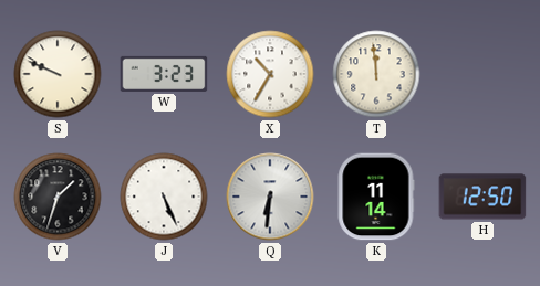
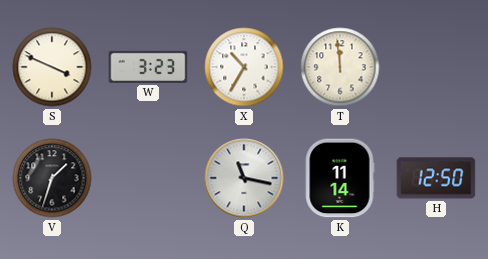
S: 9:49 -> 3:49 (52, 67)
J: 5:26 -> none (164, 197)
Q: 6:31 -> 11:17 (244, 178)
